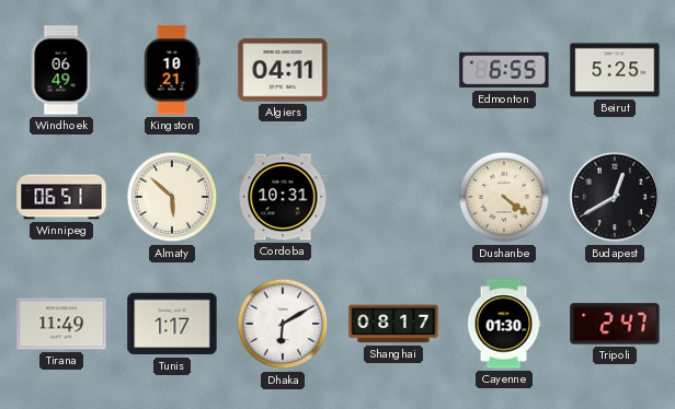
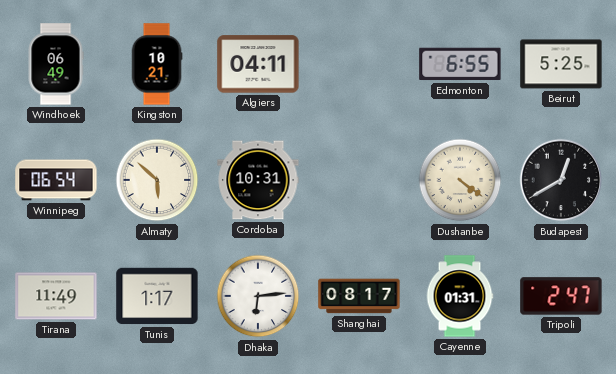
Winnipeg: 06:51 -> 06:54 (56, 180)
Dhaka: 6:10 -> 6:14 (258, 296)
Cayenne: 01:30 -> 01:31 (460, 296)
